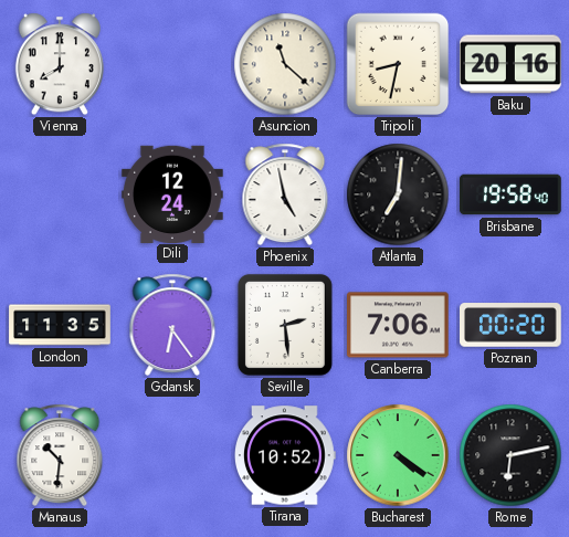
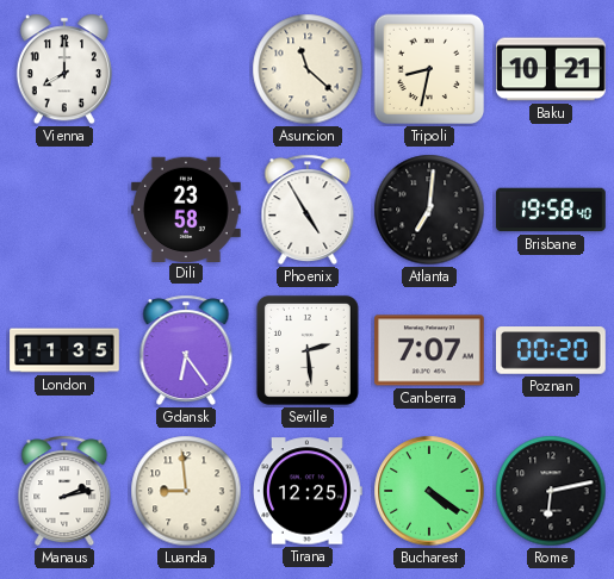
Baku: 20:16 -> 10:21 (551, 69)
Dili: 12:24 -> 23:58 (187, 208)
Phoenix: 4:58 -> 4:55 (308, 210)
Canberra: 7:06 -> 7:07 (430, 350)
Manaus: 10:31 -> 2:13 (64, 491)
Luanda: none -> 8:59 (186, 491)
Tirana: 10:52 -> 12:25 (309, 491)
